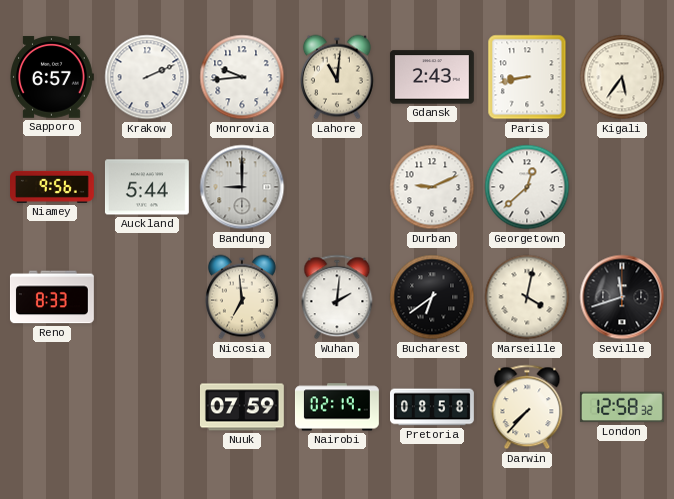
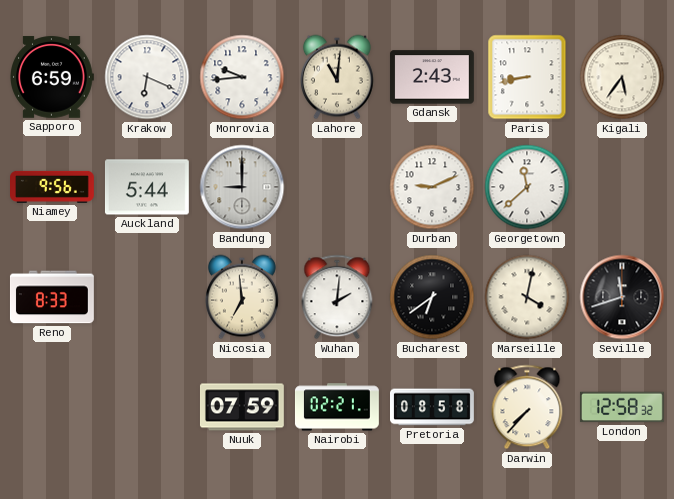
Sapporo: 6:57 -> 6:59 (52, 77)
Krakow: 2:11 -> 6:19 (147, 77)
Georgetown: 12:38 -> 11:38 (527, 187)
Nairobi: 02:19 -> 02:21 (337, 407)
